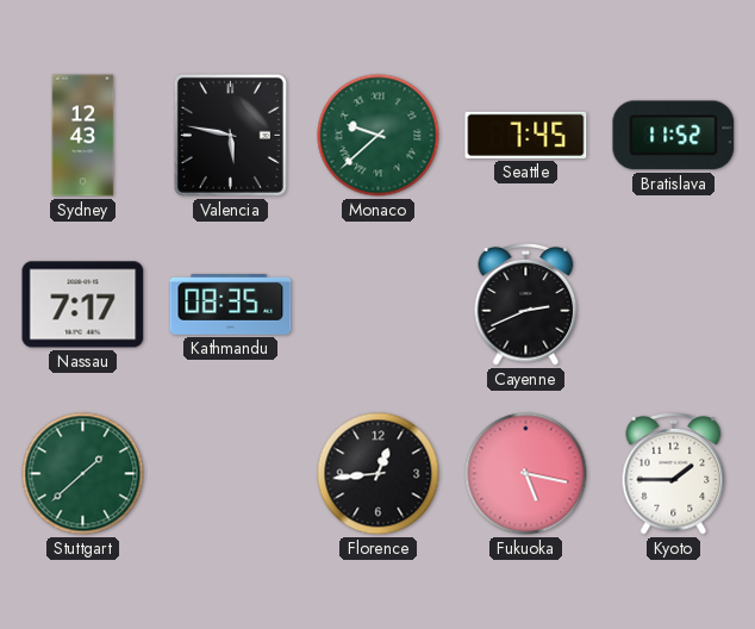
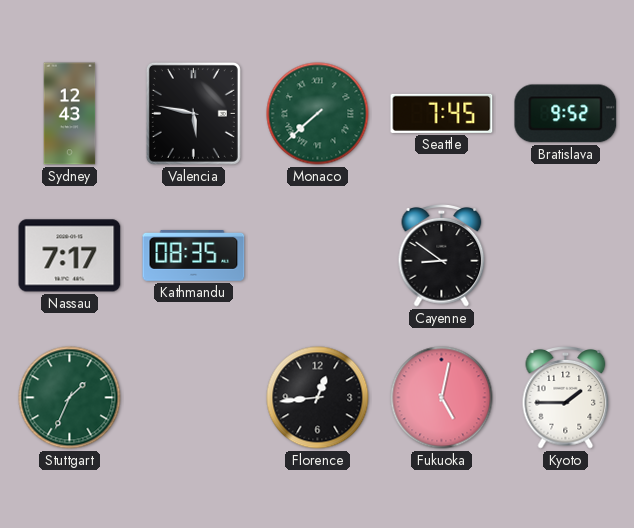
Monaco: 9:38 -> 7:38 (318, 114)
Bratislava: 11:52 -> 9:52 (566, 114)
Cayenne: 2:41 -> 8:51 (442, 256)
Stuttgart: 1:38 -> 1:34 (70, 398)
Fukuoka: 5:17 -> 5:02 (442, 398)
